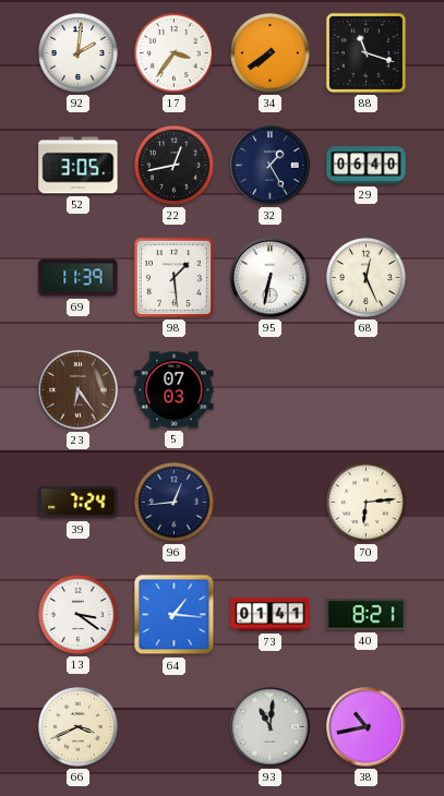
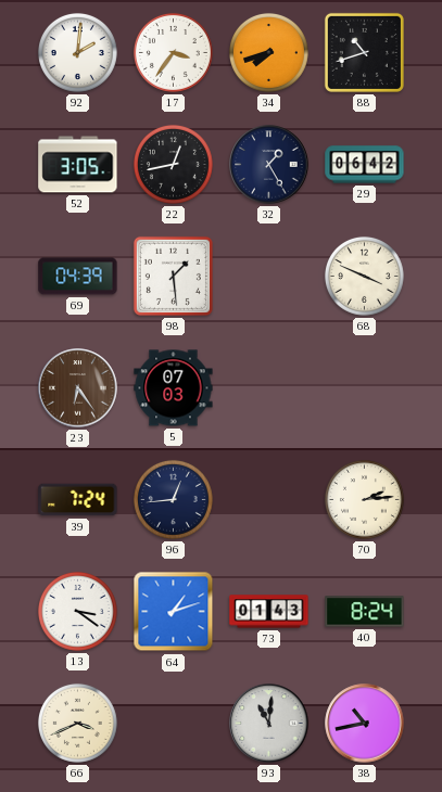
34: 7:39 -> 7:42 (268, 52)
88: 11:18 -> 10:42 (364, 52)
29: 06:40 -> 06:42 (365, 165)
69: 11:39 -> 04:39 (78, 277)
95: 6:32 -> none (271, 278)
68: 12:26 -> 3:49 (364, 276)
70: 6:14 -> 2:14 (364, 499)
64: 1:16 -> 1:12 (174, 612)
73: 01:41 -> 01:43 (269, 612)
40: 8:21 -> 8:24 (365, 612)
